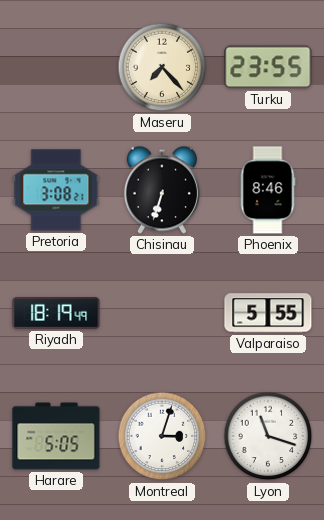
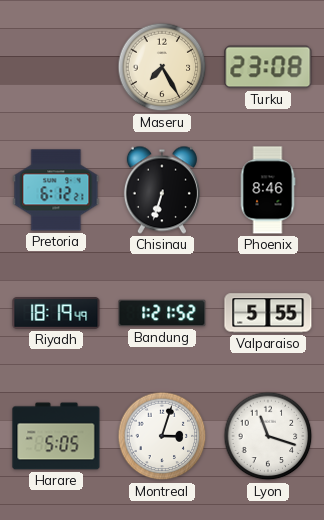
Maseru: 7:23 -> 7:25 (162, 67)
Turku: 23:55 -> 23:08 (268, 67)
Pretoria: 3:08 -> 6:12 (56, 190)
Bandung: none -> 1:21 (162, 313)
